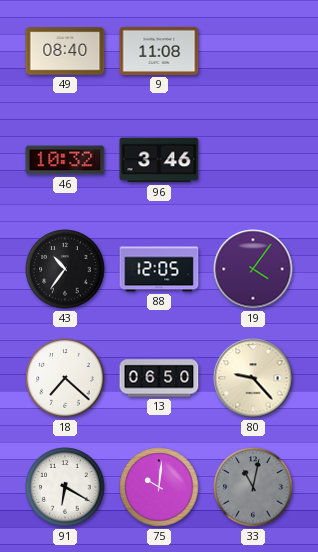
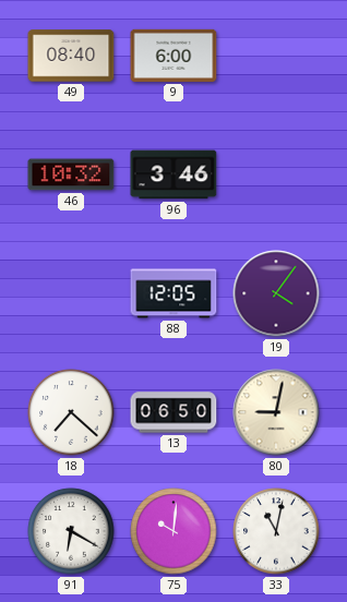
9: 11:08 -> 6:00 (174, 56)
43: 10:36 -> none (65, 269)
80: 9:23 -> 9:02 (276, 412)
33 dial: grey -> white (276, 531)
